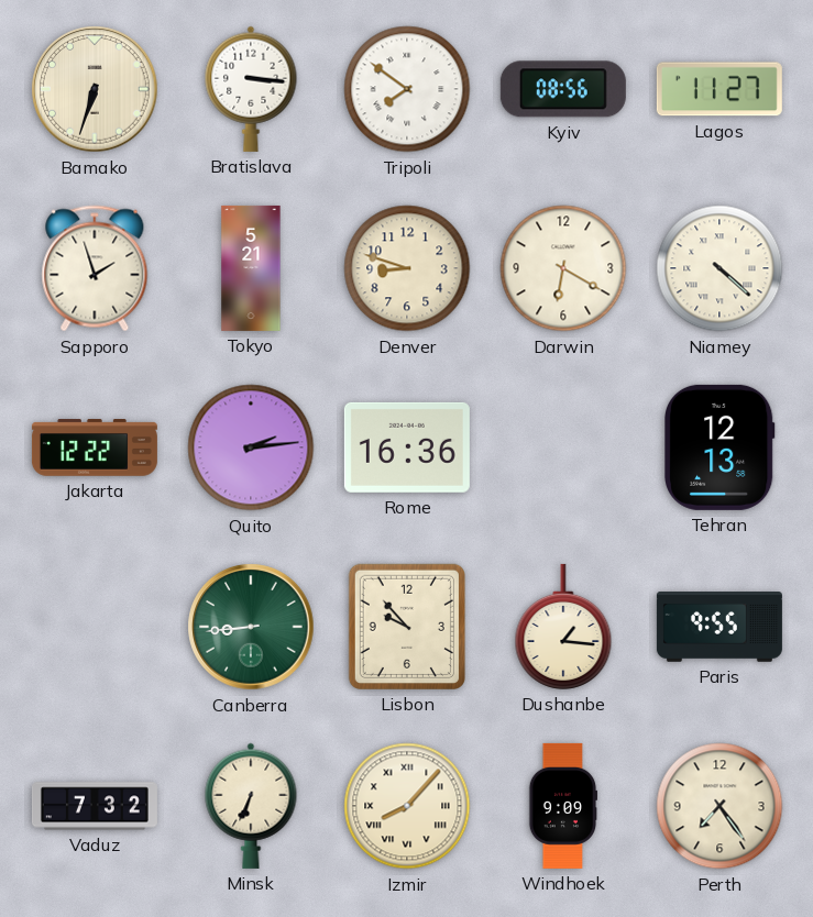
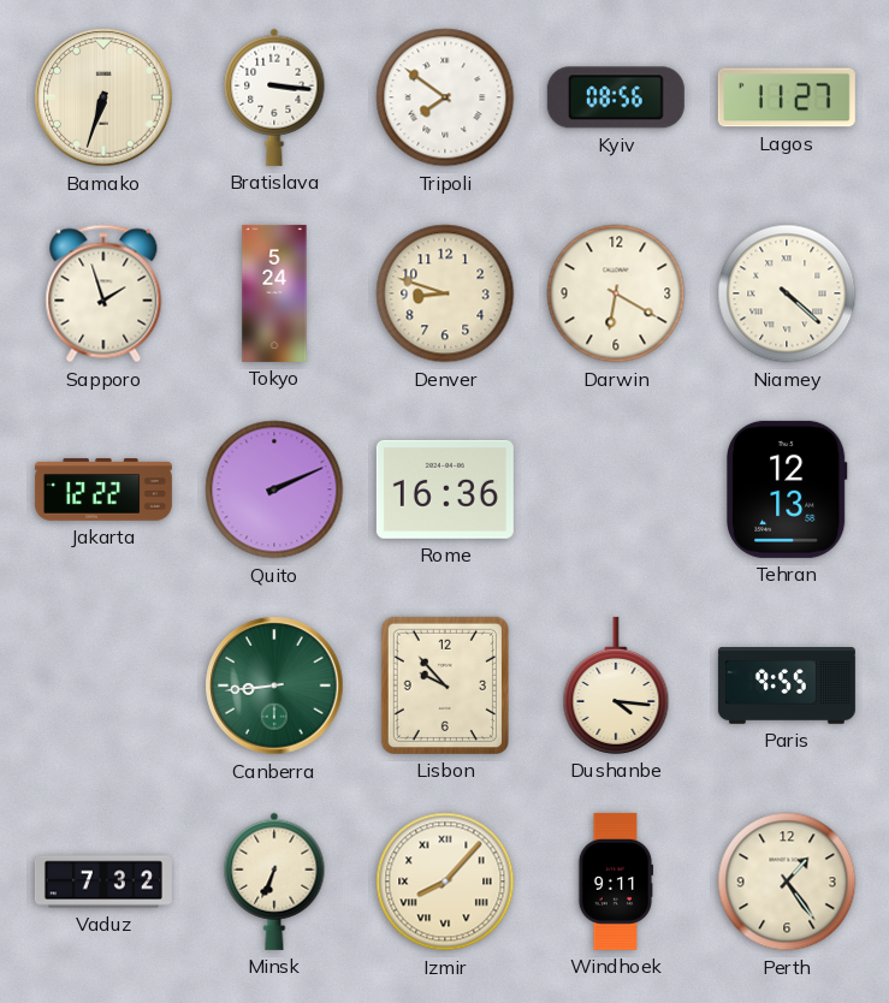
Tokyo: 5:21 -> 5:24 (274, 293)
Quito: 2:14 -> 2:11 (274, 489)
Dushanbe: 1:16 -> 4:16 (616, 686)
Windhoek: 9:09 -> 9:11 (616, 882)
Perth: 7:24 -> 1:24 (787, 882)
